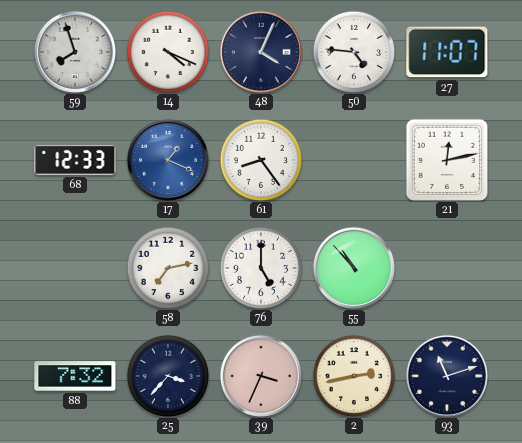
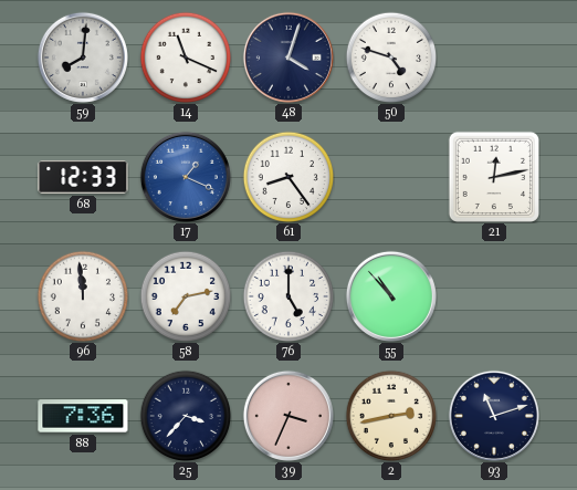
59: 7:57 -> 8:01 (83, 58)
14: 4:19 -> 11:19 (186, 58)
48: 4:04 -> 4:03 (288, 58)
50: 4:46 -> 4:48 (391, 58)
27: 11:07 -> none (447, 52)
96: none -> 11:59 (83, 296)
88: 7:32 -> 7:36 (83, 416)
